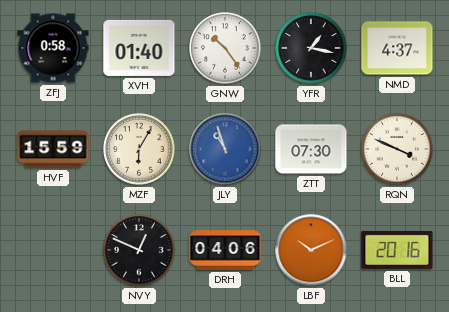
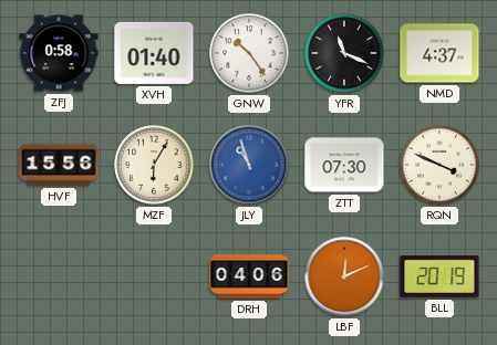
YFR: 1:17 -> 11:19 (344, 53)
HVF: 15:59 -> 15:56 (59, 165)
NVY: 12:49 -> none (139, 250)
LBF: 10:11 -> 12:11 (344, 276)
BLL: 20:16 -> 20:19 (439, 276)
